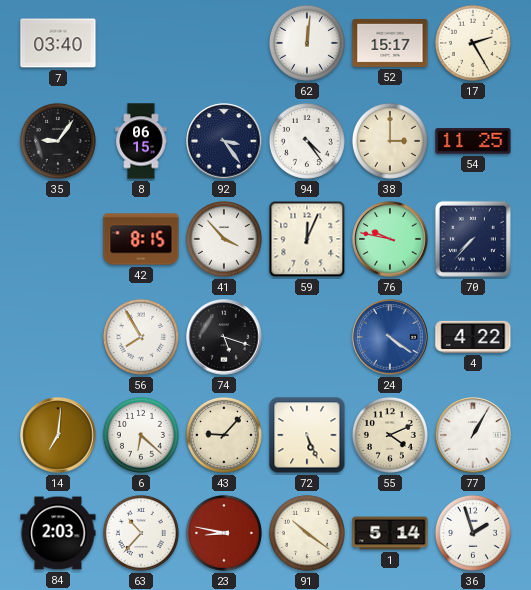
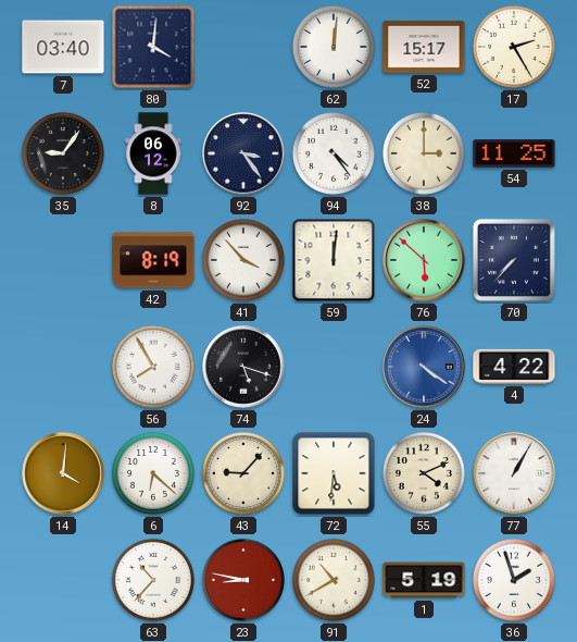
80: none -> 4:01 (153, 47)
8: 06:15 -> 06:12 (153, 153)
42: 8:15 -> 8:19 (153, 260)
59: 12:04 -> 12:01 (334, 260)
76: 9:47 -> 5:52 (424, 260)
14: 7:01 -> 4:01 (63, 473)
72: 5:26 -> 5:31 (334, 473)
84: 2:03 -> none (58, 533)
91: 10:21 -> 10:40 (334, 580)
1: 5:14 -> 5:19 (424, 580)
